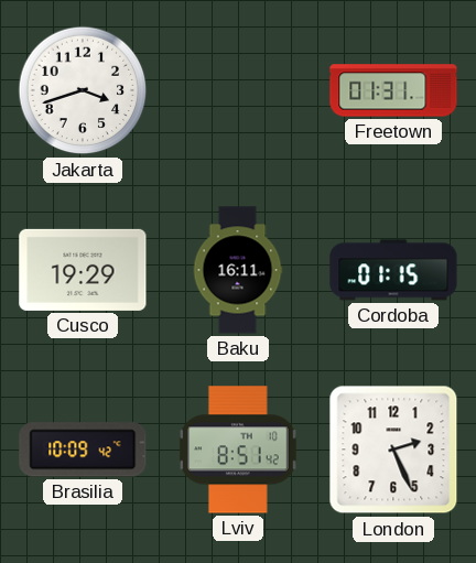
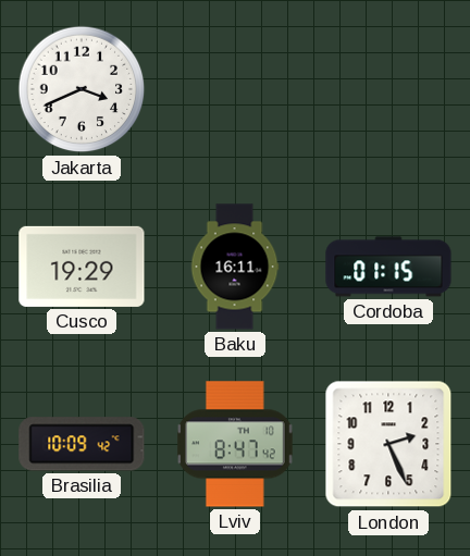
Jakarta: 3:42 -> 3:41 (82, 89)
Freetown: 01:31 -> none (393, 90)
Lviv: 8:51 -> 8:47 (235, 444)
